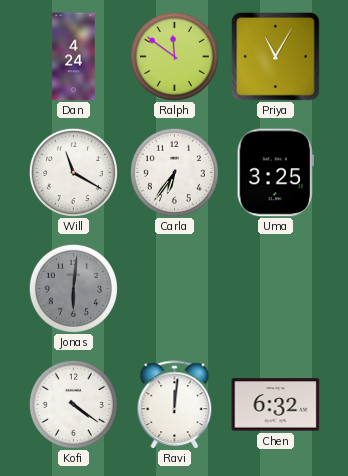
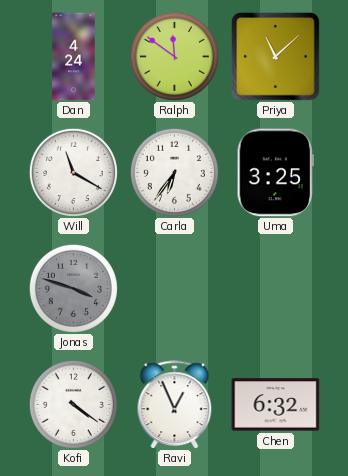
Priya: 11:05 -> 11:08 (276, 57)
Jonas: 6:01 -> 3:48 (73, 288)
Ravi: 12:01 -> 12:56 (175, 405)
